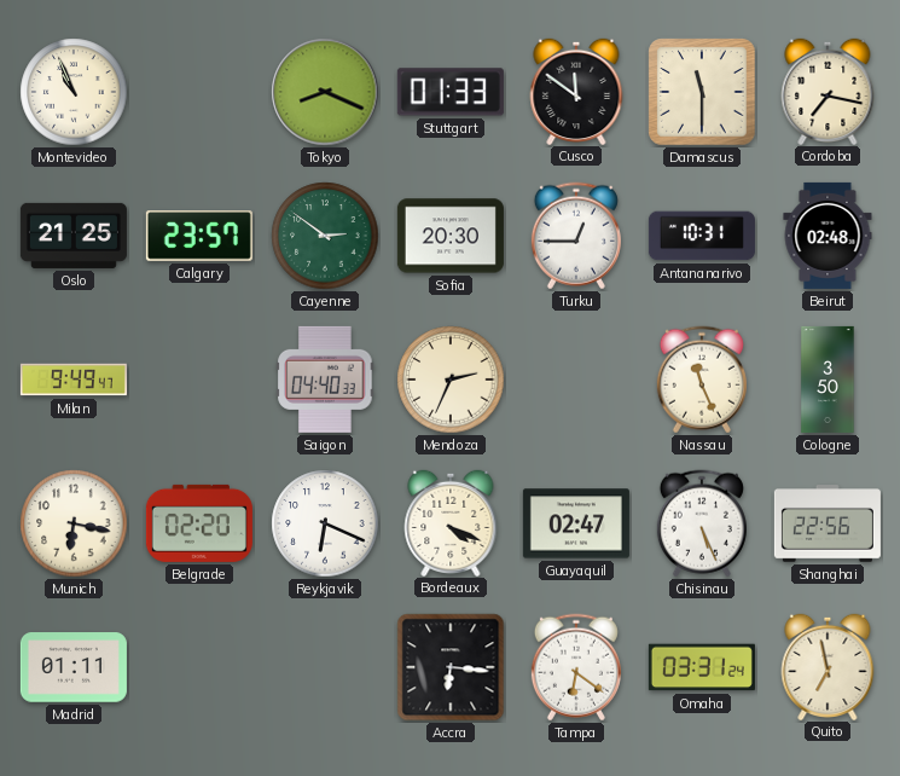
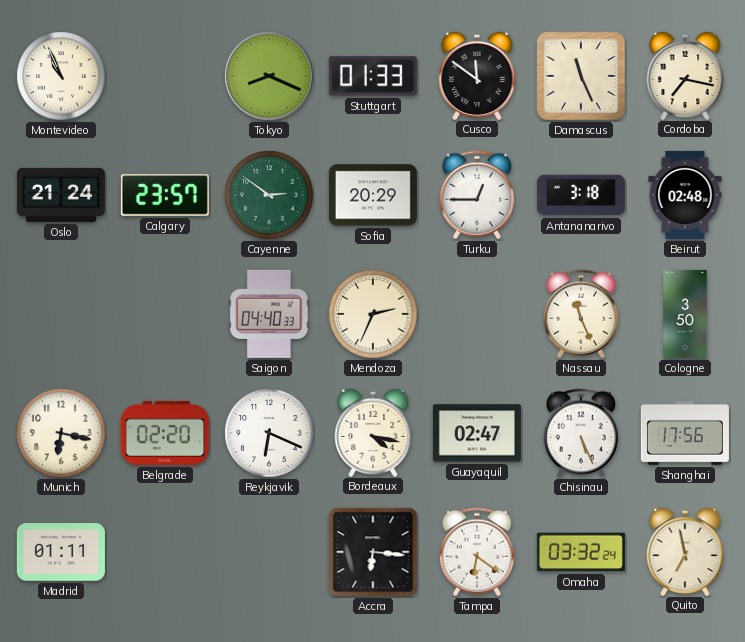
Damascus: 11:30 -> 11:26 (581, 76)
Oslo: 21:25 -> 21:24 (61, 195)
Sofia: 20:30 -> 20:29 (373, 195)
Antananarivo: 10:31 -> 3:18 (581, 195)
Milan: 9:49 -> none (74, 380)
Bordeaux: 4:19 -> 4:17 (373, 432)
Shanghai: 22:56 -> 17:56 (685, 433)
Omaha: 03:31 -> 03:32 (581, 552)
